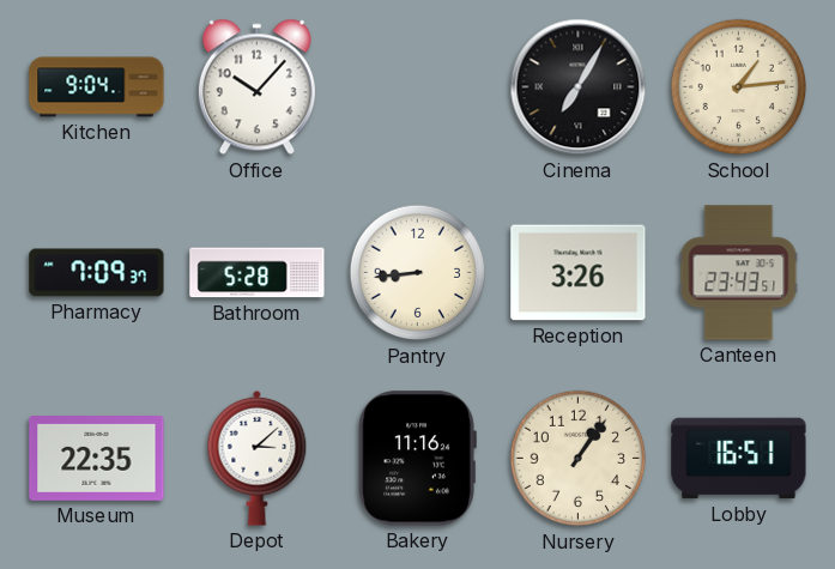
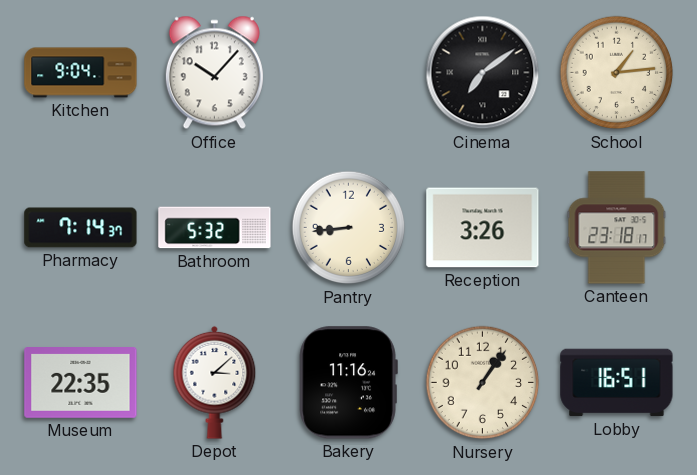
Cinema: 7:05 -> 7:09 (483, 73)
Pharmacy: 7:09 -> 7:14 (81, 228)
Bathroom: 5:28 -> 5:32 (215, 228)
Canteen: 23:43 -> 23:18 (617, 228)
